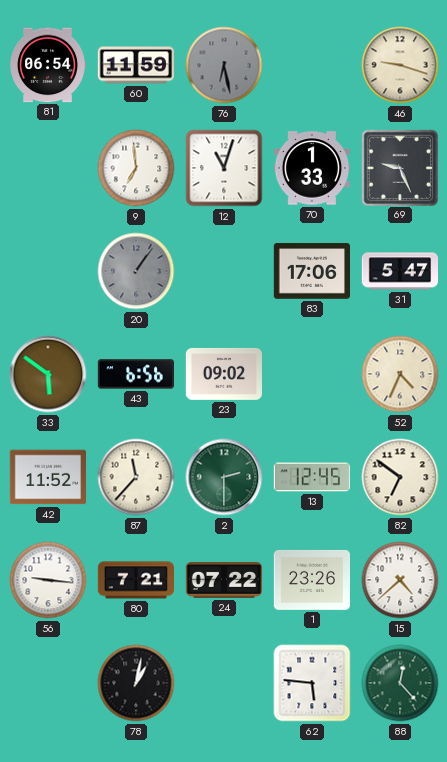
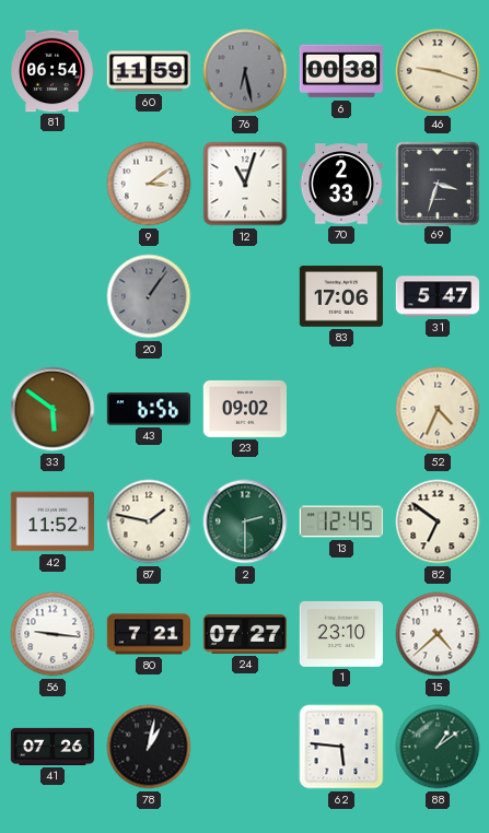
6: none -> 00:38 (341, 71)
9: 6:59 -> 3:09 (149, 184)
70: 1:33 -> 2:33 (340, 184)
69: 9:26 -> 3:33 (436, 183)
87: 11:37 -> 1:47 (149, 521)
24: 07:22 -> 07:27 (244, 634)
1: 23:26 -> 23:10 (340, 634)
41: none -> 07:26 (53, 747)
88: 12:23 -> 1:09 (438, 747)
